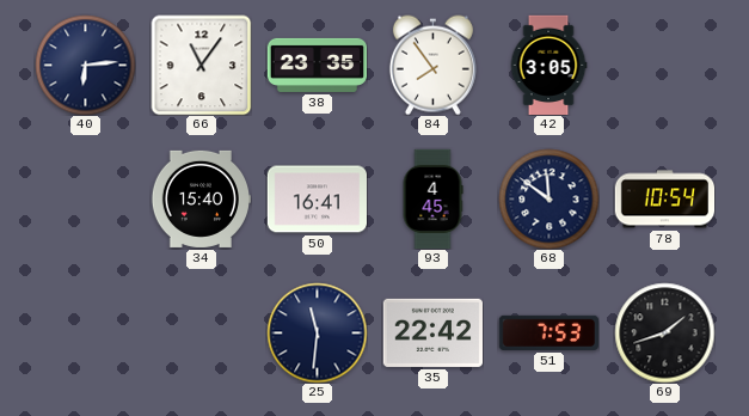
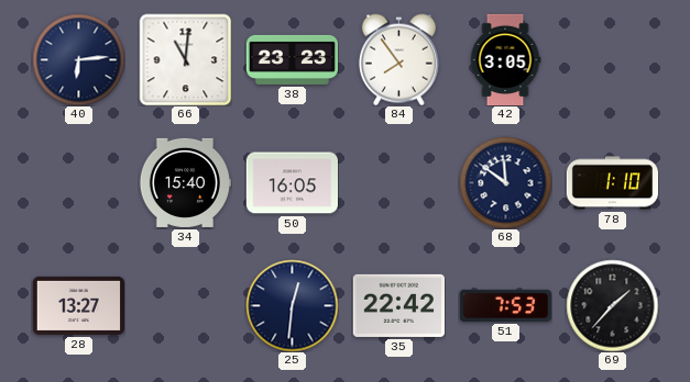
66: 11:06 -> 11:01 (185, 59)
38: 23:35 -> 23:23 (292, 59)
50: 16:41 -> 16:05 (292, 183)
93: 4:45 -> none (432, 198)
78: 10:54 -> 1:10 (612, 183)
28: none -> 13:27 (78, 305)
25: 11:31 -> 12:31 (292, 305)
69: 1:42 -> 1:37 (612, 305)
